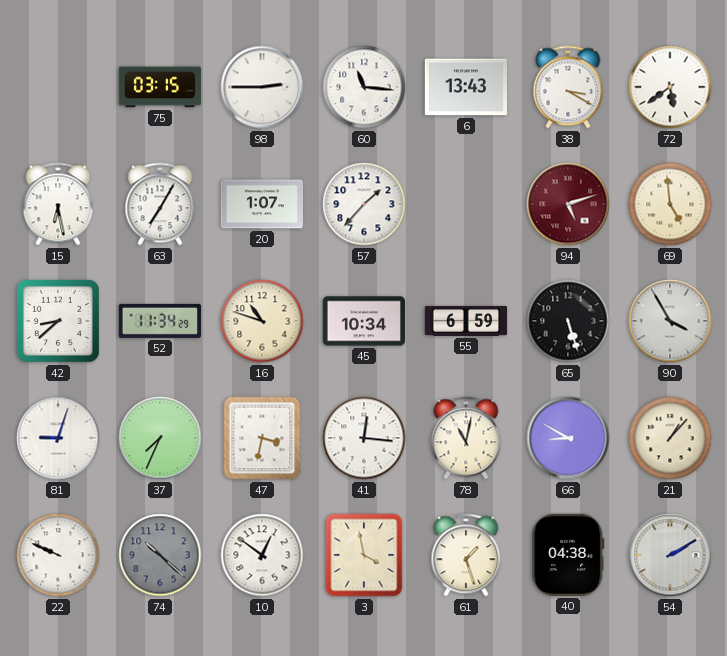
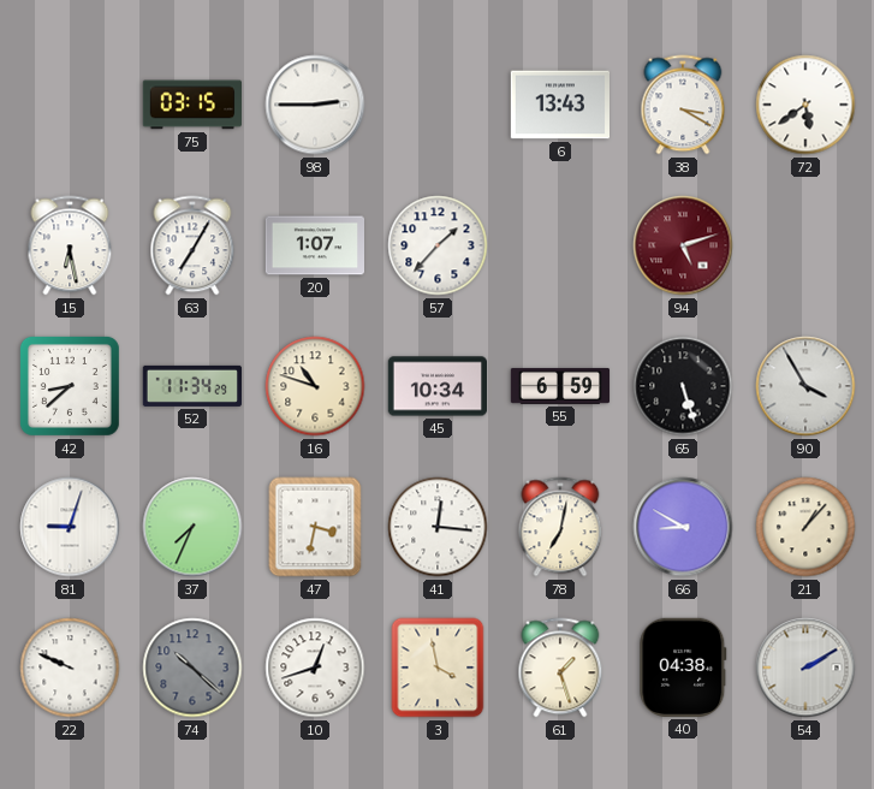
60: 11:16 -> none (364, 87)
69: 4:59 -> none (670, 204)
78: 11:02 -> 7:02 (560, 527)
10: 12:51 -> 12:42 (315, 668)
